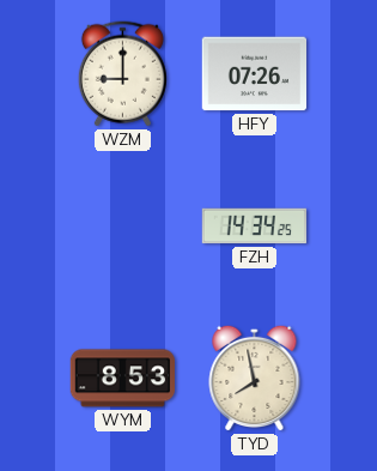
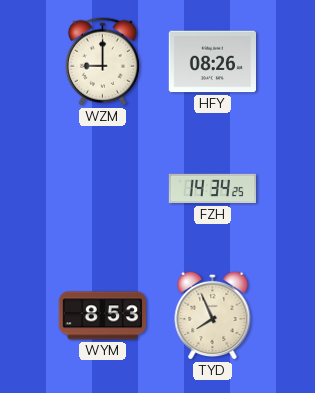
HFY: 07:26 -> 08:26 (213, 62)
TYD: 7:58 -> 7:56 (213, 315)
